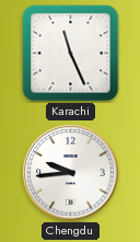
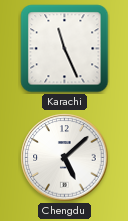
Chengdu: 9:44 -> 5:08 (65, 158)
